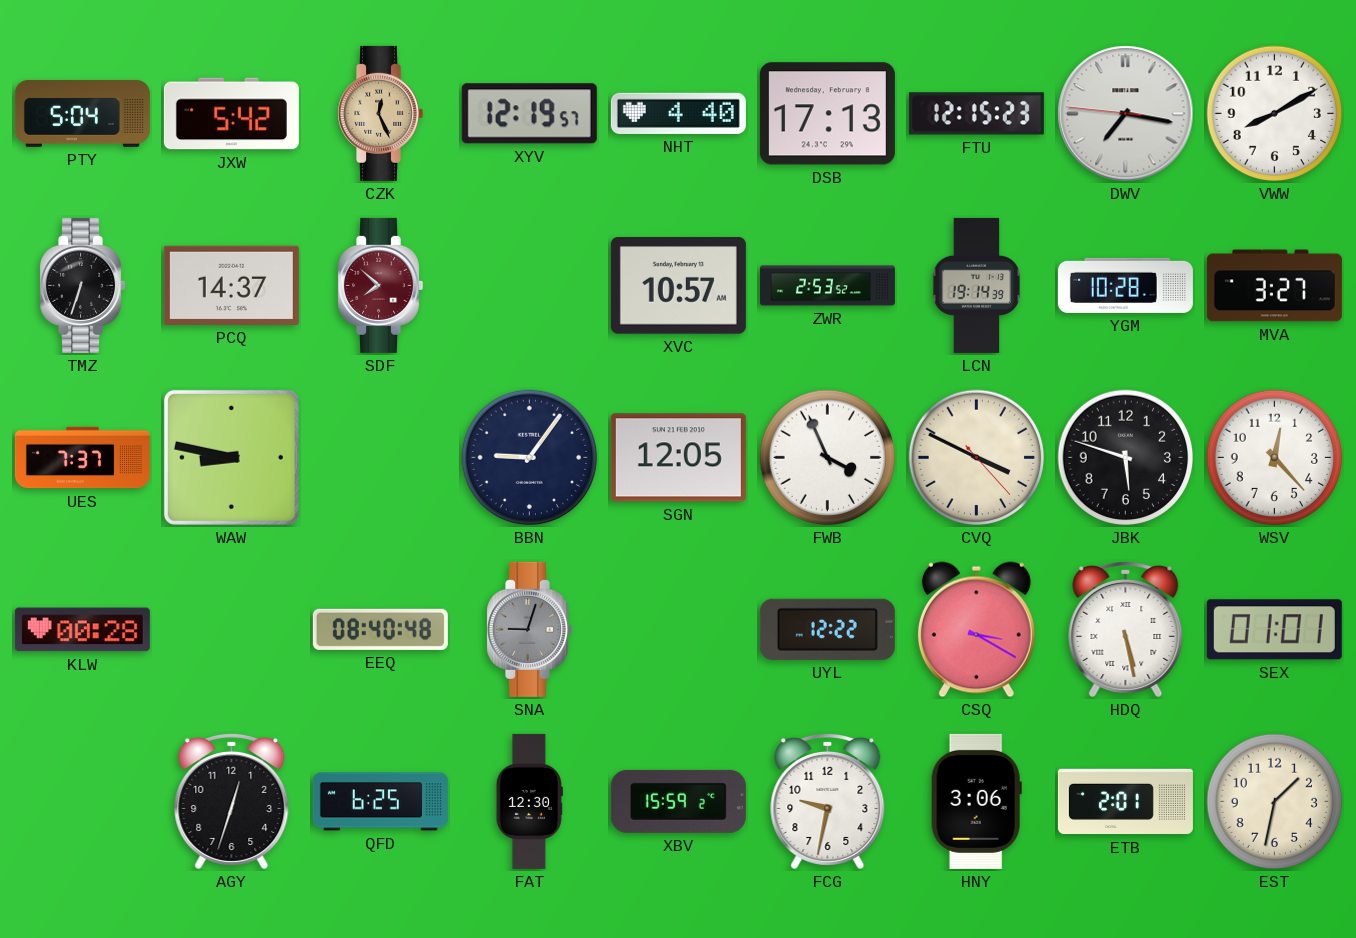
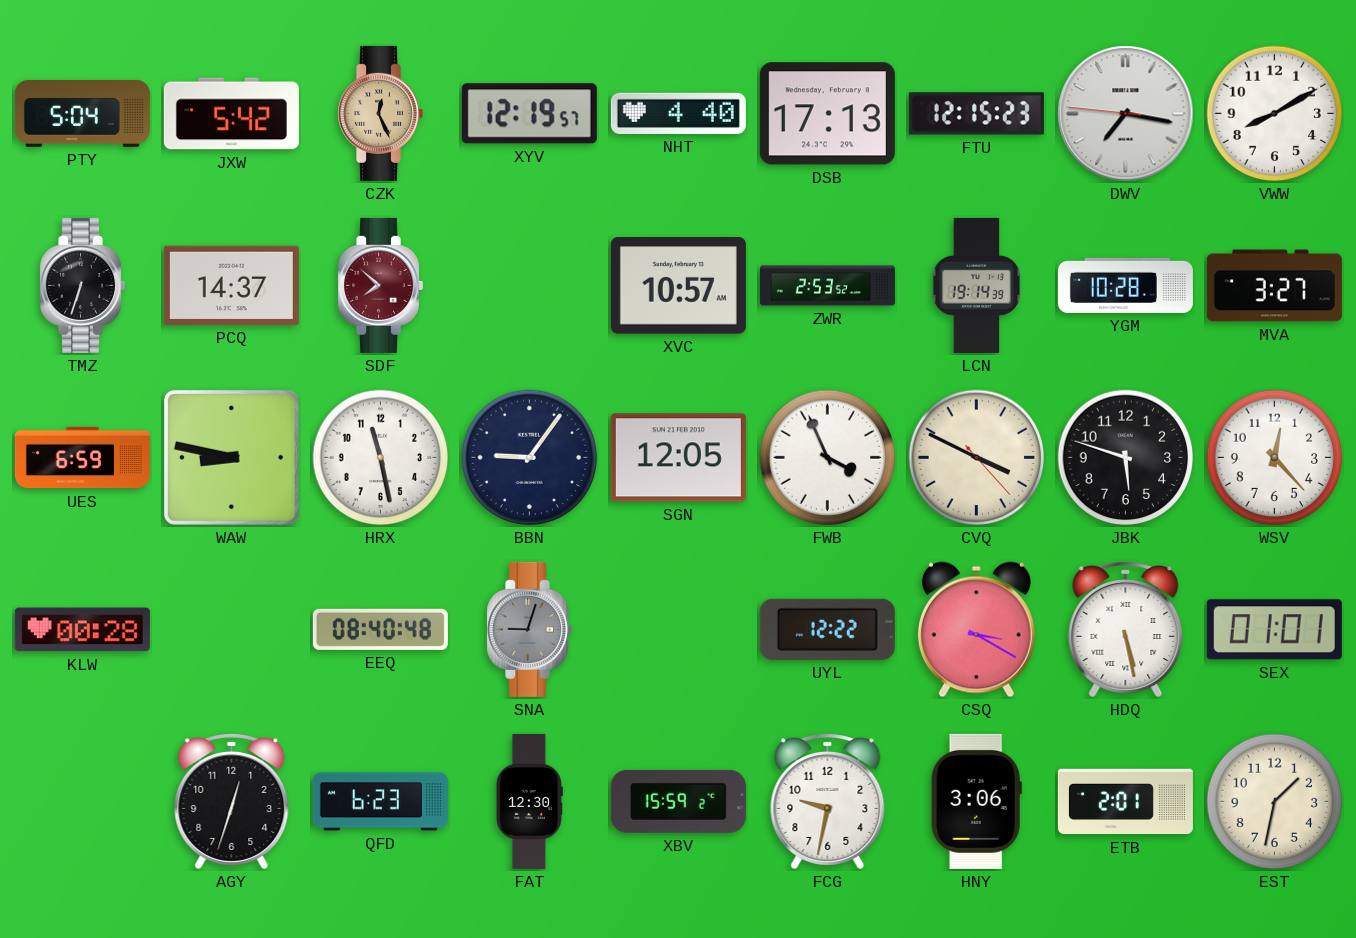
UES: 7:37 -> 6:59 (82, 458)
HRX: none -> 11:28 (381, 458)
QFD: 6:25 -> 6:23 (380, 802)
